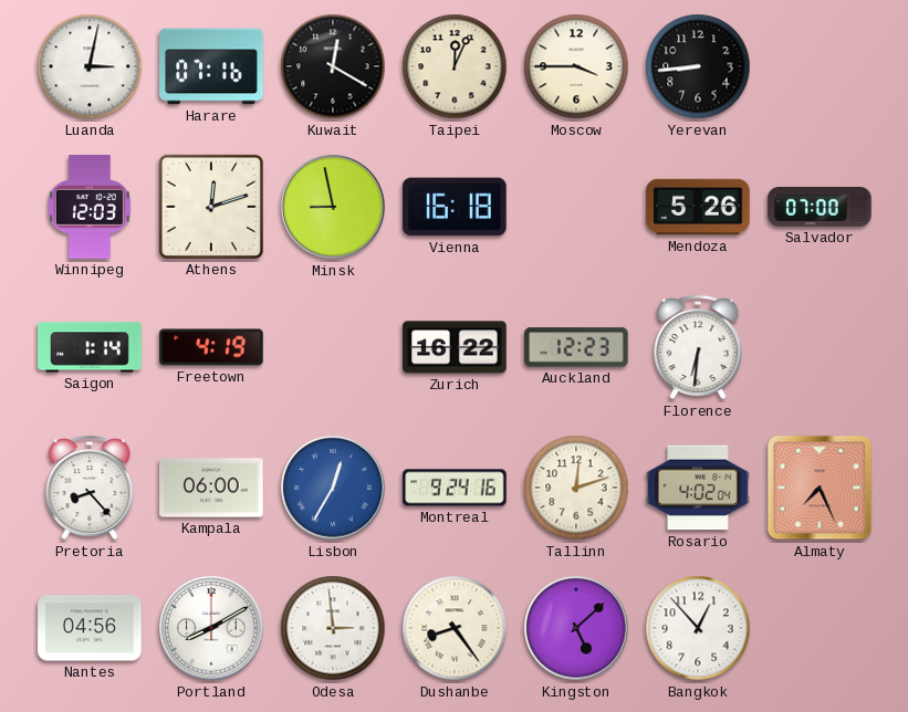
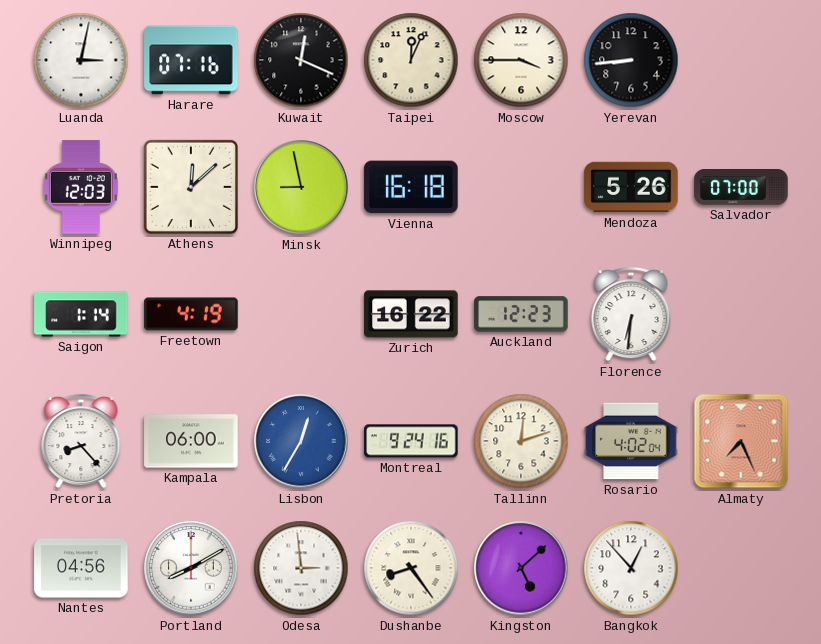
Kuwait: 12:20 -> 12:19 (301, 60)
Athens: 12:12 -> 12:08 (191, 187)
